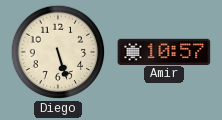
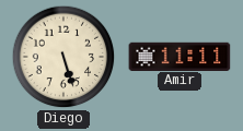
Amir: 10:57 -> 11:11 (180, 56)
